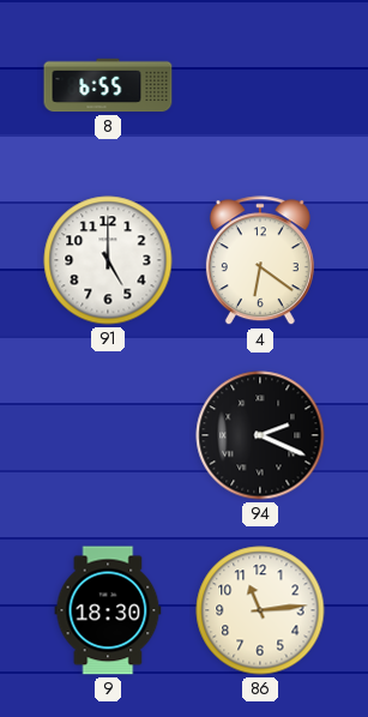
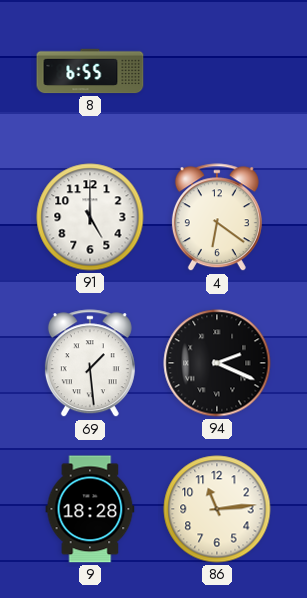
69: none -> 1:29 (90, 364)
9: 18:30 -> 18:28 (90, 509)
